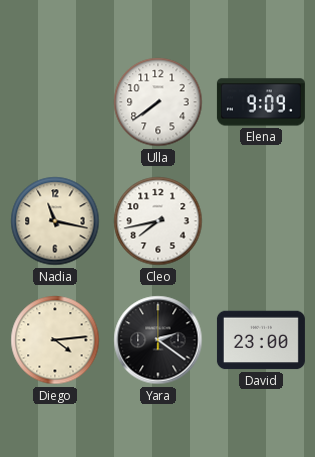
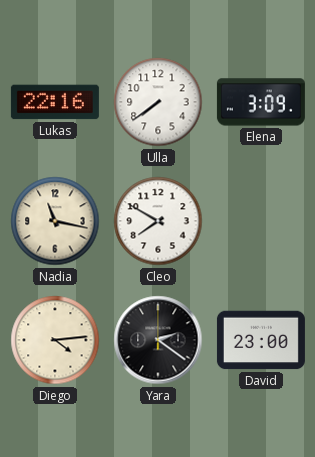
Lukas: none -> 22:16 (55, 102)
Elena: 9:09 -> 3:09 (261, 102)
Cleo: 7:43 -> 7:50 (158, 221)
